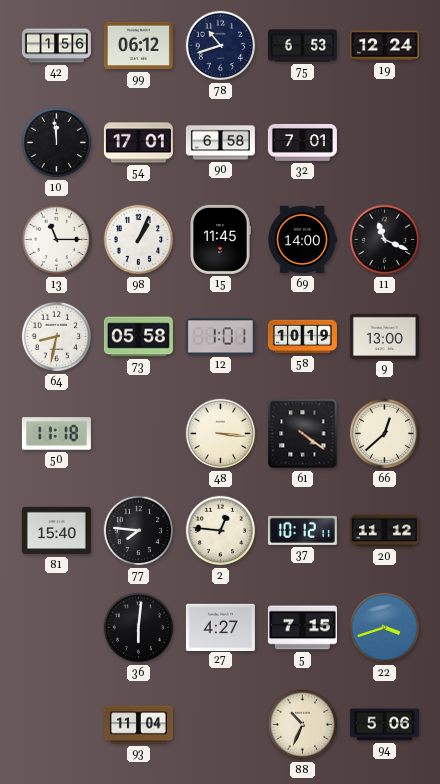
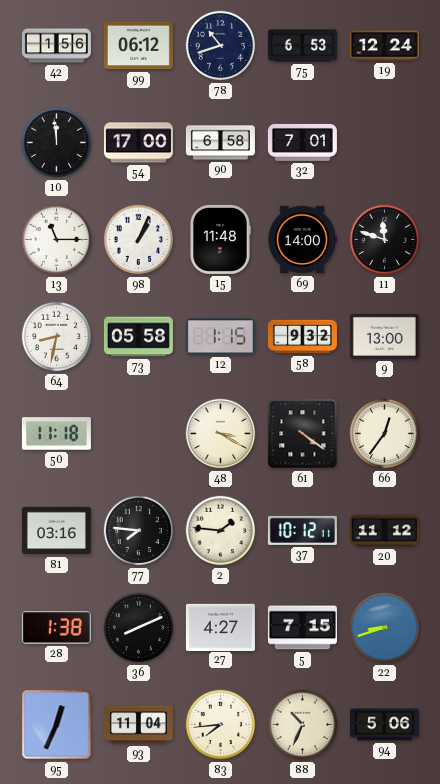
54: 17:01 -> 17:00 (138, 143)
15: 11:45 -> 11:48 (220, 239)
11: 11:19 -> 11:48 (385, 240)
12: 1:01 -> 1:15 (220, 337)
58: 10:19 -> 9:32 (302, 337)
48: 3:16 -> 3:20 (221, 434)
66: 12:38 -> 12:36 (385, 434)
81: 15:40 -> 03:16 (56, 531)
2: 12:46 -> 1:46 (221, 531)
28: none -> 1:38 (56, 628)
36: 6:01 -> 8:11 (139, 628)
22: 3:42 -> 8:42 (385, 628)
95: none -> 12:34 (57, 725)
83: none -> 7:44 (221, 725)
